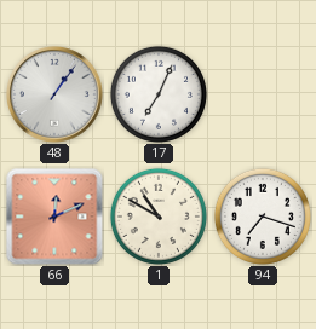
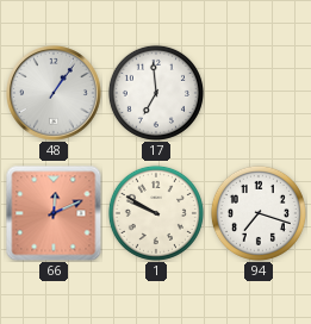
17: 7:04 -> 6:59 (156, 93)
1: 10:50 -> 9:50 (156, 213)
